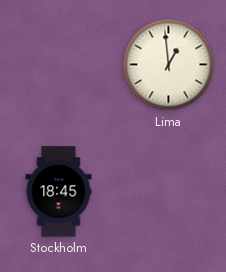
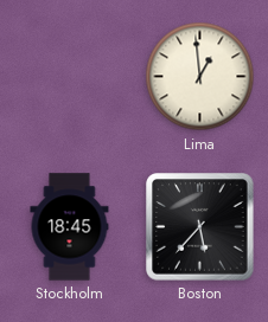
Boston: none -> 5:37 (200, 227)
